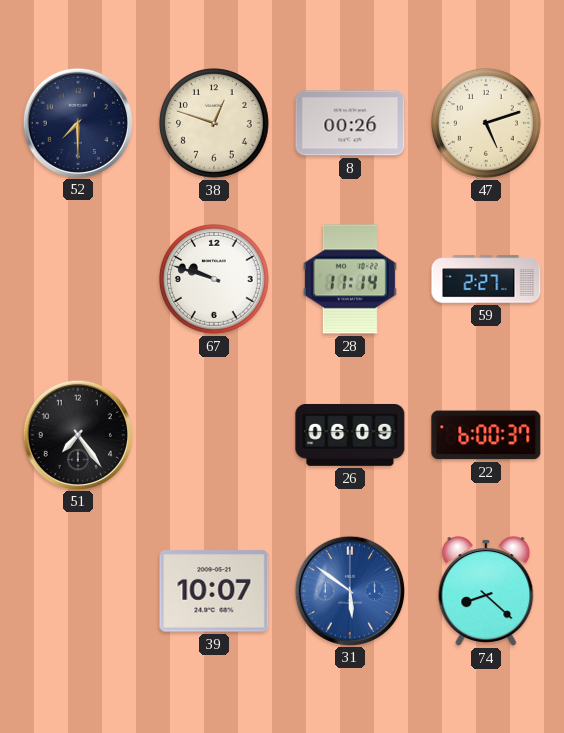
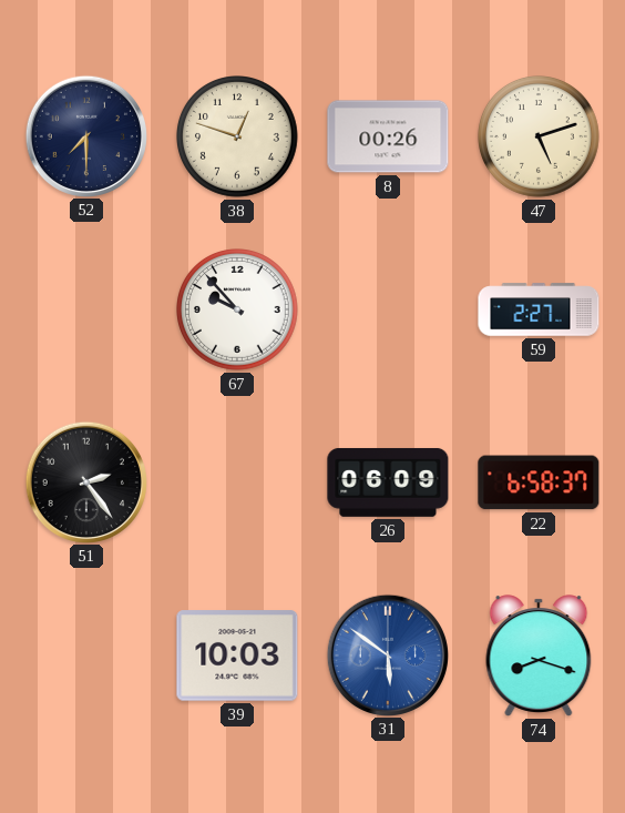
67: 9:48 -> 9:53 (238, 311)
28: 11:14 -> none (350, 279)
51: 7:24 -> 2:24 (85, 481)
22: 6:00 -> 6:58 (539, 482)
39: 10:07 -> 10:03 (237, 656)
74: 8:22 -> 8:18 (539, 656)
